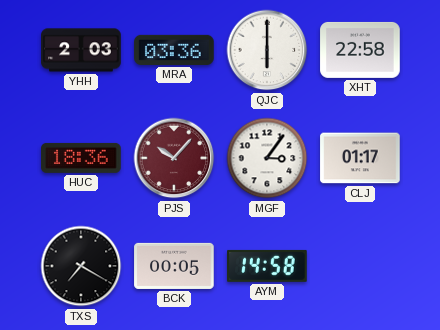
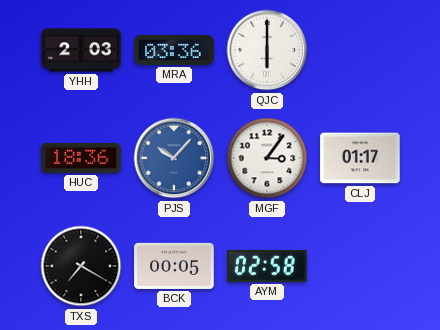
XHT: 22:58 -> none (360, 50)
PJS dial: burgundy -> blue (174, 158)
AYM: 14:58 -> 02:58 (267, 266)
